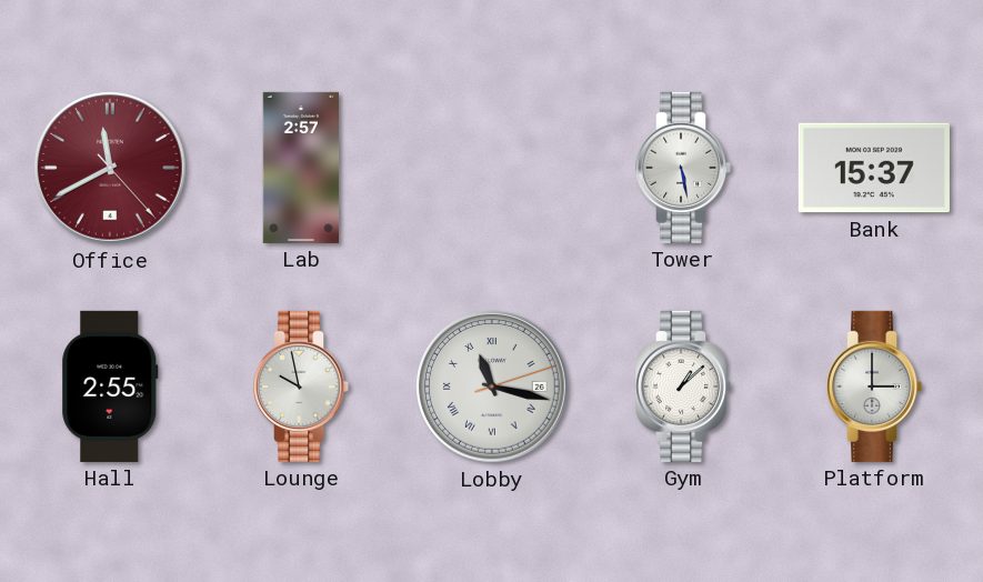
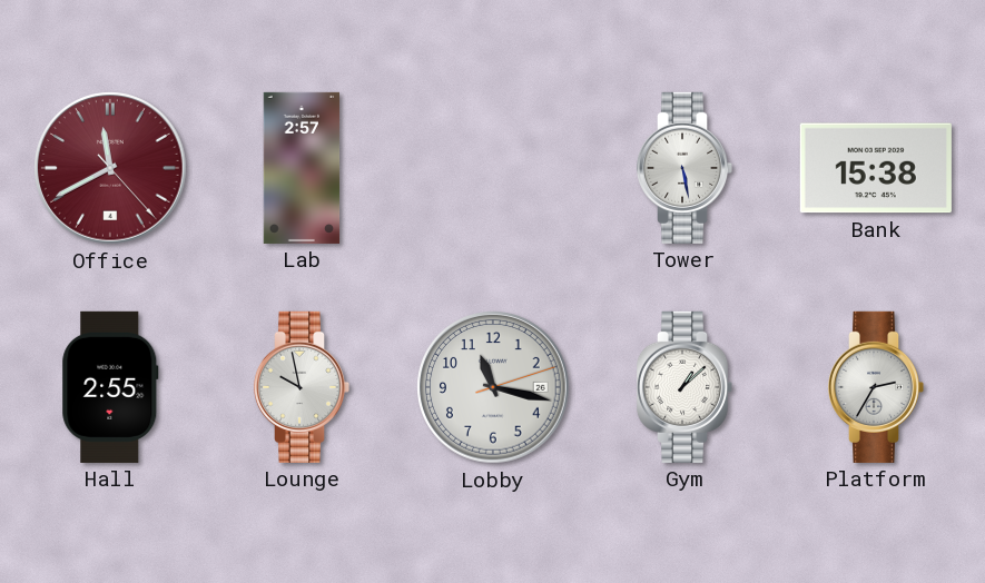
Bank: 15:37 -> 15:38 (876, 168)
Lobby numerals: Roman -> Arabic (493, 387)
Platform: 3:00 -> 2:35 (876, 387)
